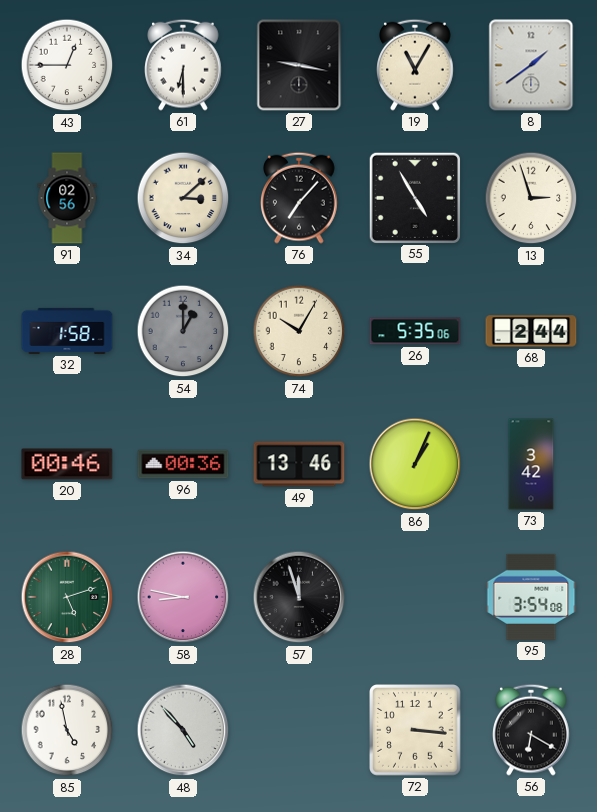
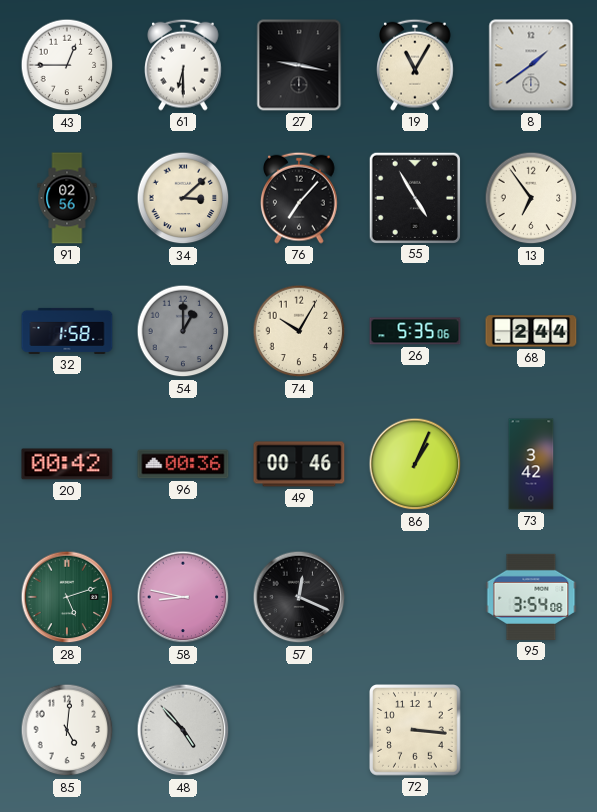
13: 2:57 -> 6:54 (531, 198)
20: 00:46 -> 00:42 (67, 464)
49: 13:46 -> 00:46 (299, 464)
57: 11:57 -> 12:19 (299, 597)
85: 4:58 -> 5:01 (67, 730)
56: 6:20 -> none (532, 730)
